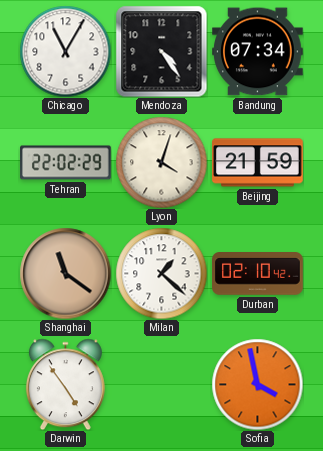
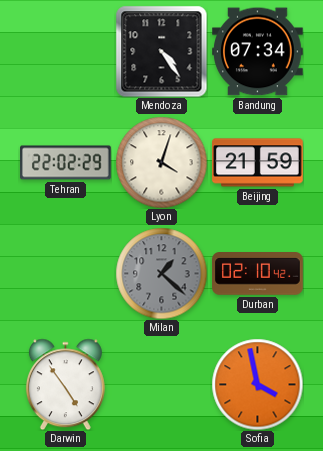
Chicago: 11:05 -> none (65, 51)
Shanghai: 11:21 -> none (65, 273)
Milan dial: white -> grey (161, 273)
